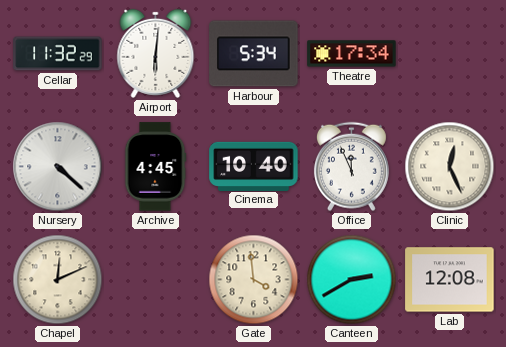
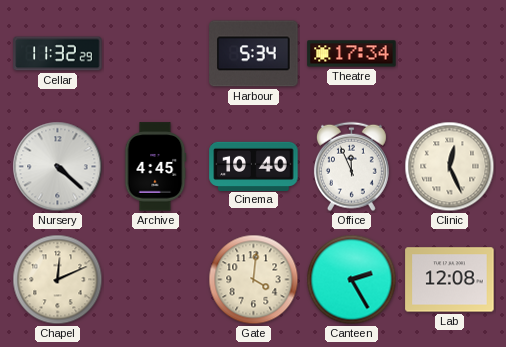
Airport: 6:01 -> none (156, 53)
Gate: 3:59 -> 4:01 (254, 280)
Canteen: 2:40 -> 2:25 (352, 280)
